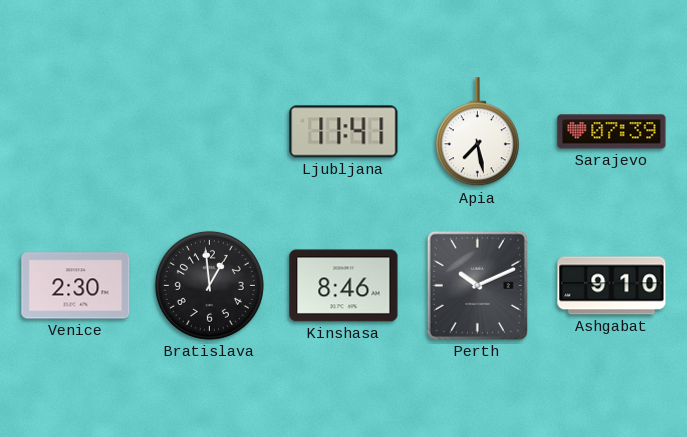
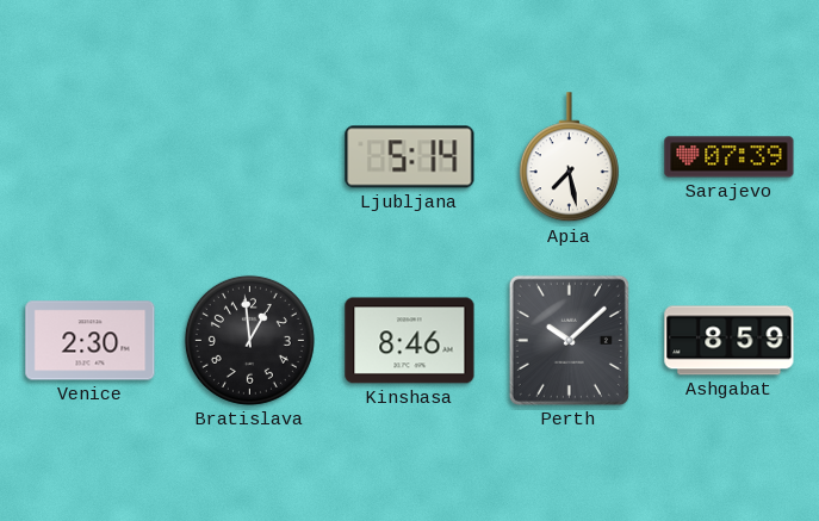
Ljubljana: 11:41 -> 5:14 (410, 157)
Perth: 10:11 -> 10:08 (569, 340)
Ashgabat: 9:10 -> 8:59 (730, 341)
